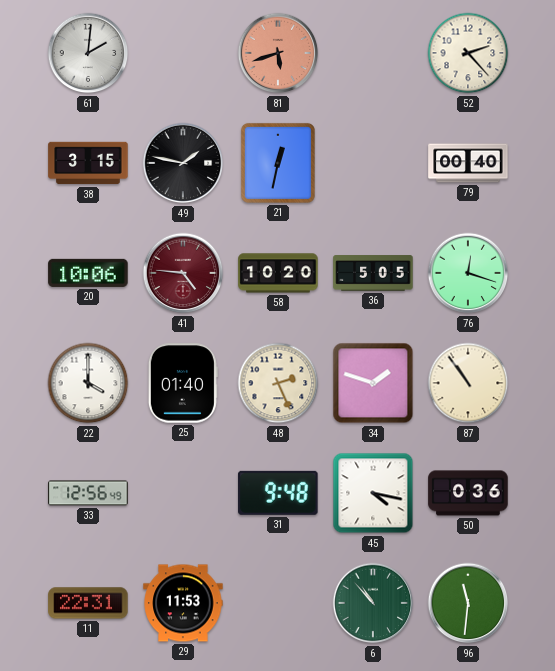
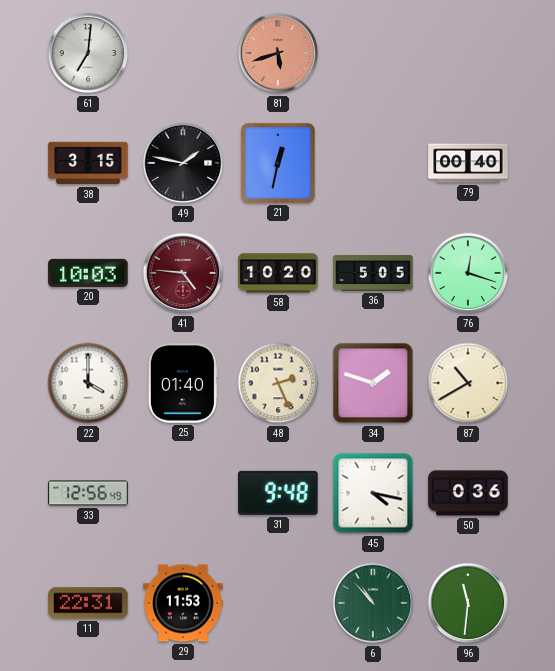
61: 2:01 -> 7:01 (88, 53)
52: 2:23 -> none (468, 53)
20: 10:06 -> 10:03 (88, 273)
87: 10:54 -> 10:40 (468, 383)
